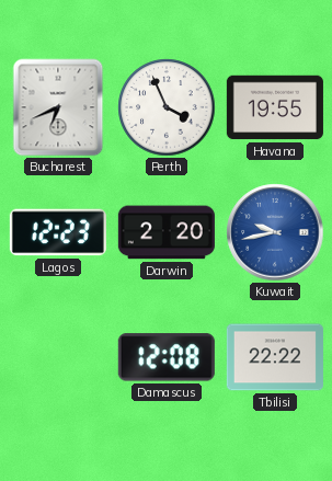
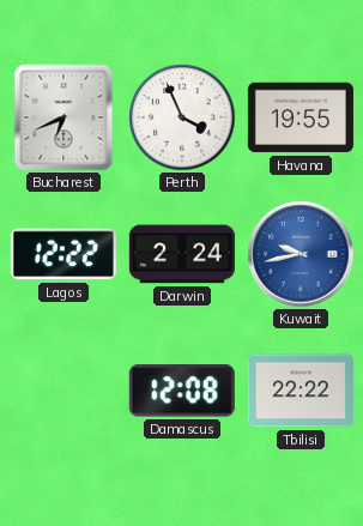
Lagos: 12:23 -> 12:22 (63, 254)
Darwin: 2:20 -> 2:24 (182, 254)
